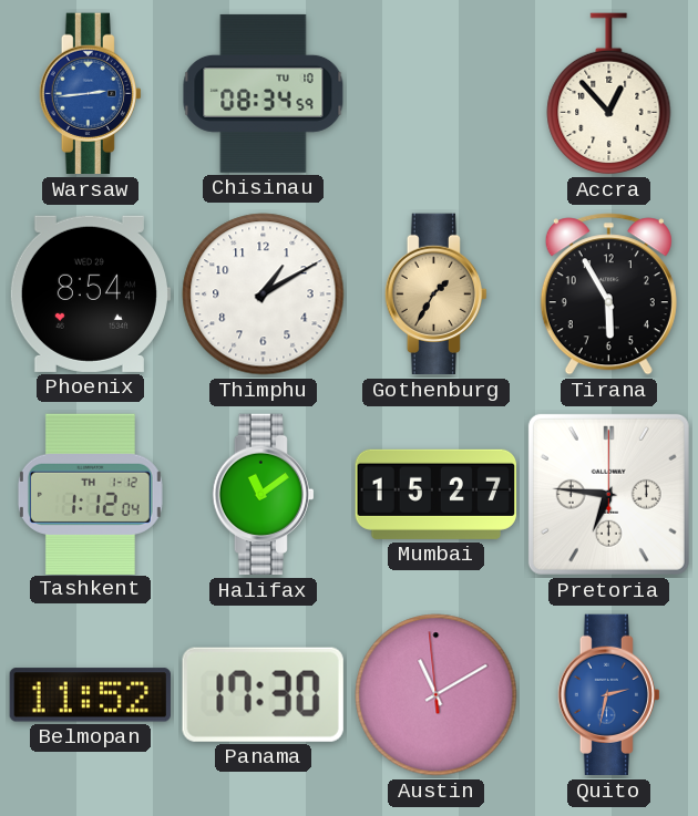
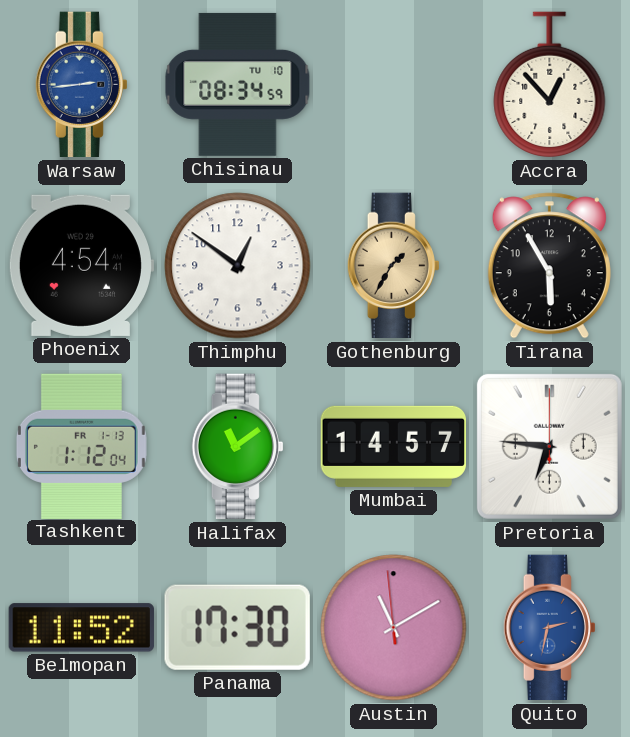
Phoenix: 8:54 -> 4:54 (81, 265)
Thimphu: 1:10 -> 12:51 (238, 266)
Tashkent date: TH 1-12 -> FR 1-13 (81, 446)
Mumbai: 15:27 -> 14:57 (393, 446)
